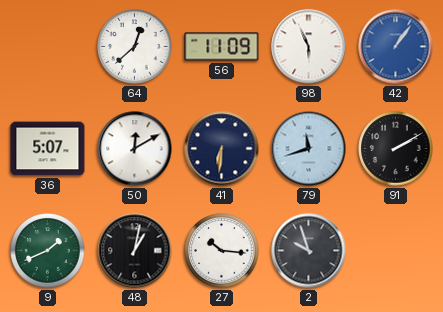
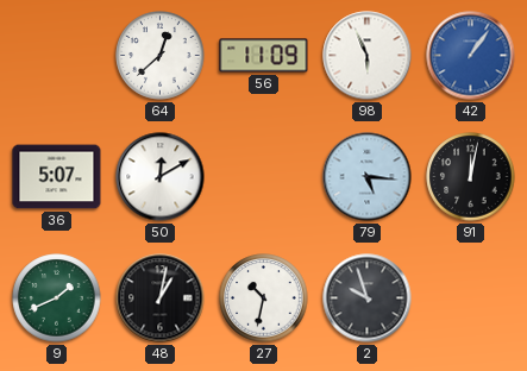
41: 6:31 -> none (222, 149)
79: 11:42 -> 5:16 (368, 177)
91: 2:10 -> 12:02 (471, 177)
27: 10:16 -> 10:32 (264, 298)
